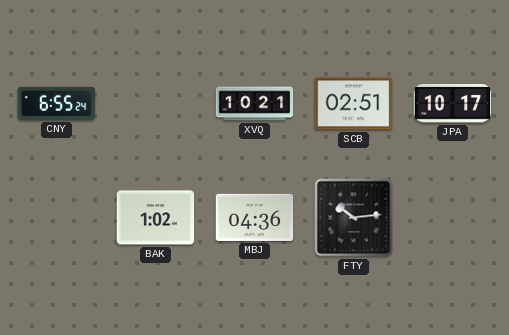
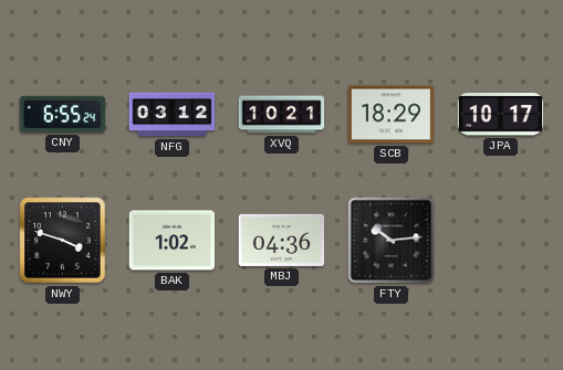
NFG: none -> 03:12 (173, 115)
SCB: 02:51 -> 18:29 (392, 115)
NWY: none -> 3:48 (63, 241)
